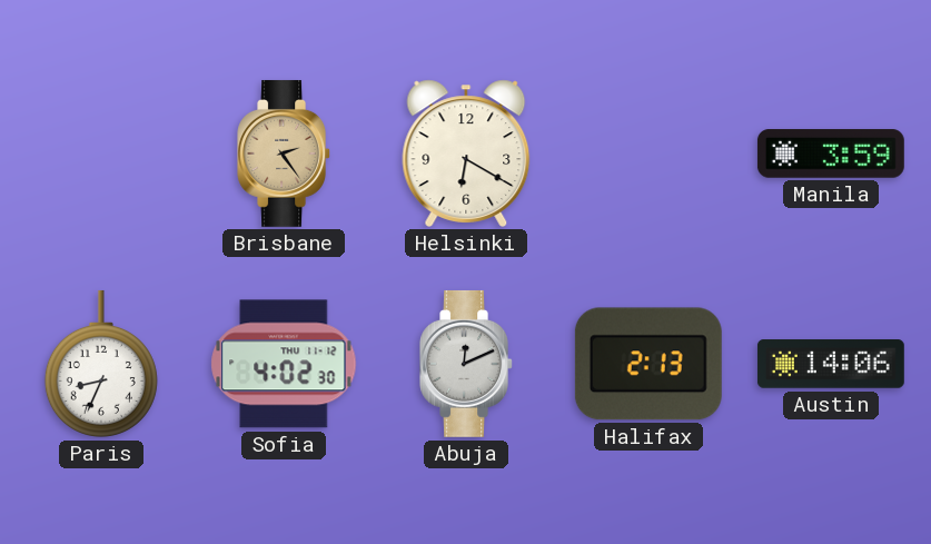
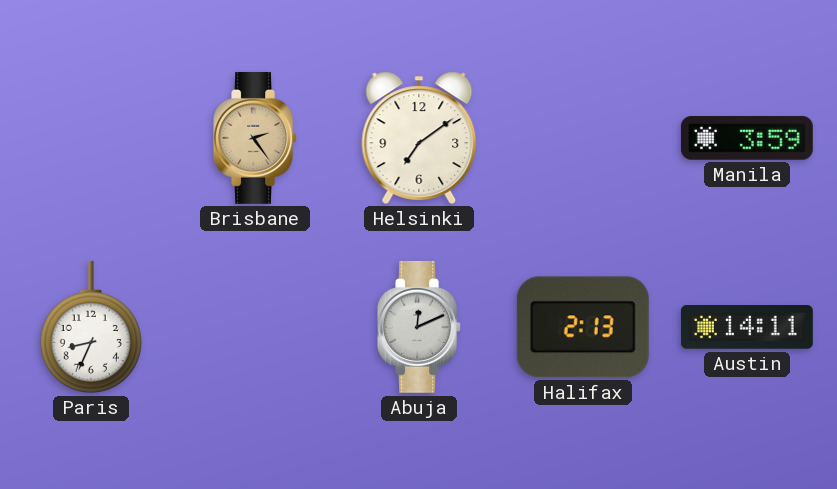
Helsinki: 6:20 -> 7:09 (419, 138)
Sofia: 4:02 -> none (284, 364)
Austin: 14:06 -> 14:11 (747, 327)
